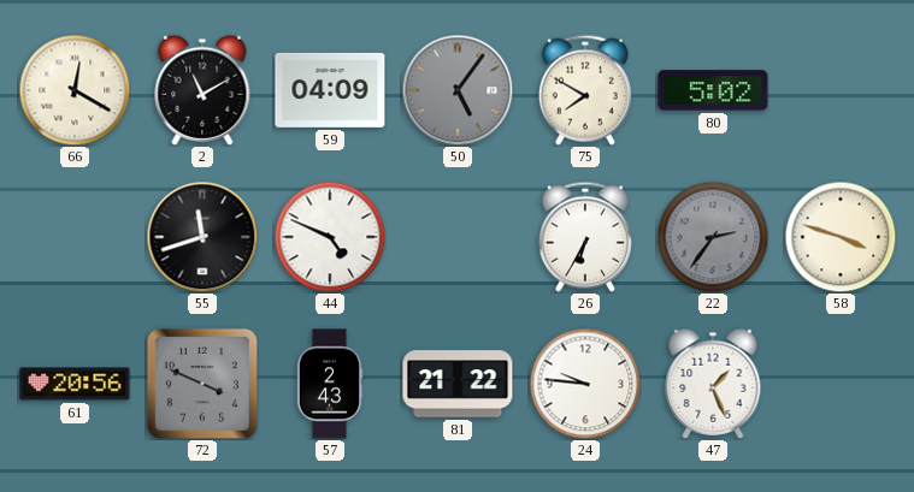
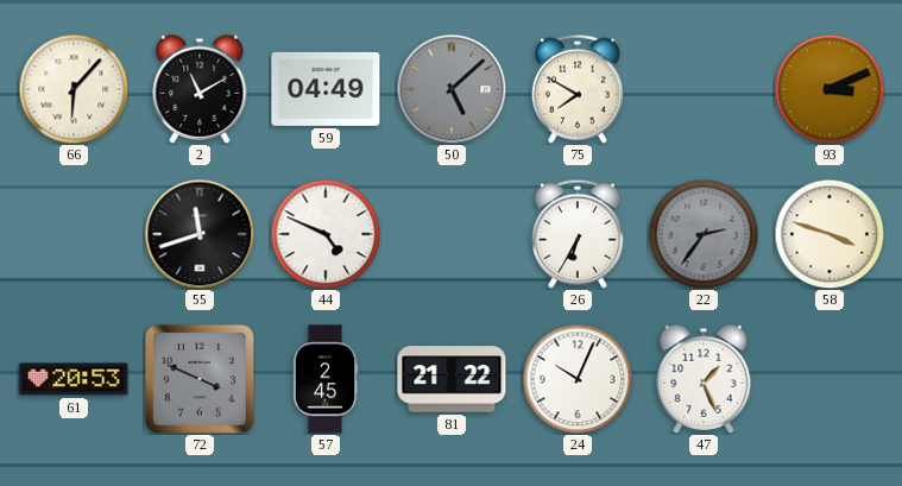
66: 12:20 -> 6:07 (74, 89)
59: 04:09 -> 04:49 (326, 89)
50: 5:06 -> 5:08 (452, 89)
80: 5:02 -> none (713, 90)
93: none -> 3:11 (830, 89)
61: 20:56 -> 20:53 (74, 379)
57: 2:43 -> 2:45 (326, 379)
24: 9:46 -> 10:04 (578, 379)
